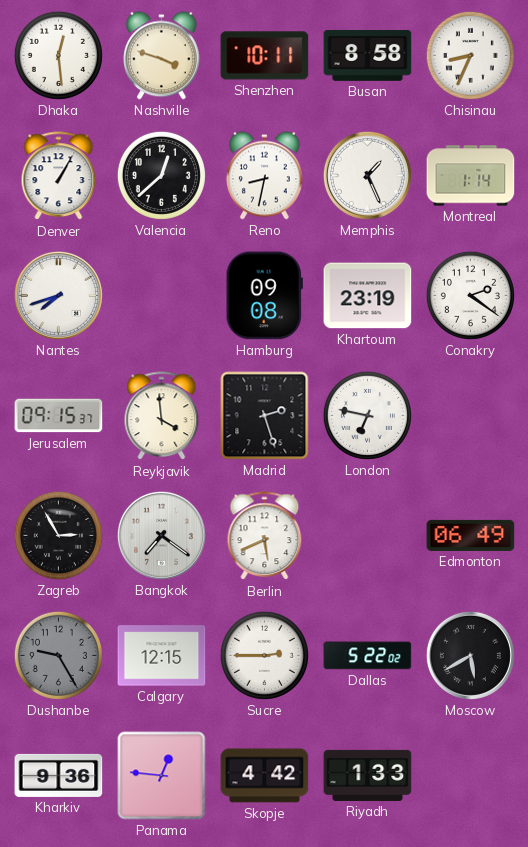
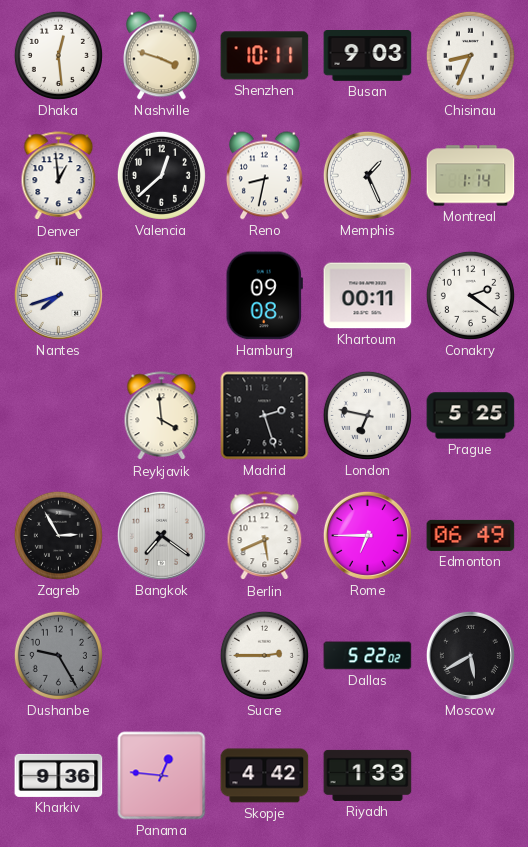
Busan: 8:58 -> 9:03 (368, 56)
Denver: 1:05 -> 12:59 (59, 176)
Khartoum: 23:19 -> 00:11 (368, 296)
Jerusalem: 09:15 -> none (59, 416)
Prague: none -> 5:25 (471, 416)
Rome: none -> 6:45 (367, 535)
Calgary: 12:15 -> none (162, 656)
